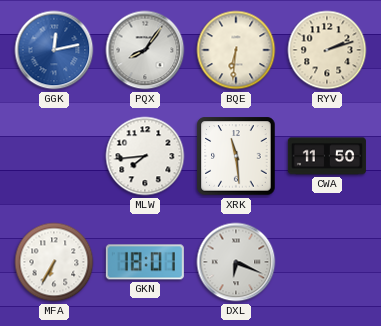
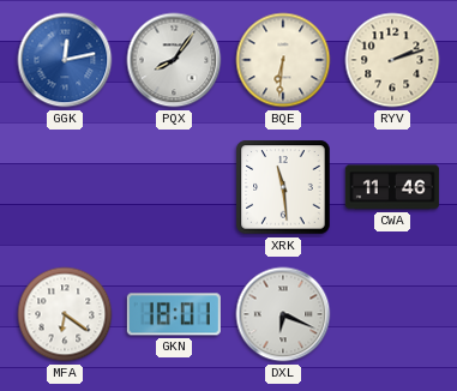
MLW: 7:44 -> none (145, 156)
CWA: 11:50 -> 11:46 (392, 187)
MFA: 6:35 -> 6:21 (65, 314)
